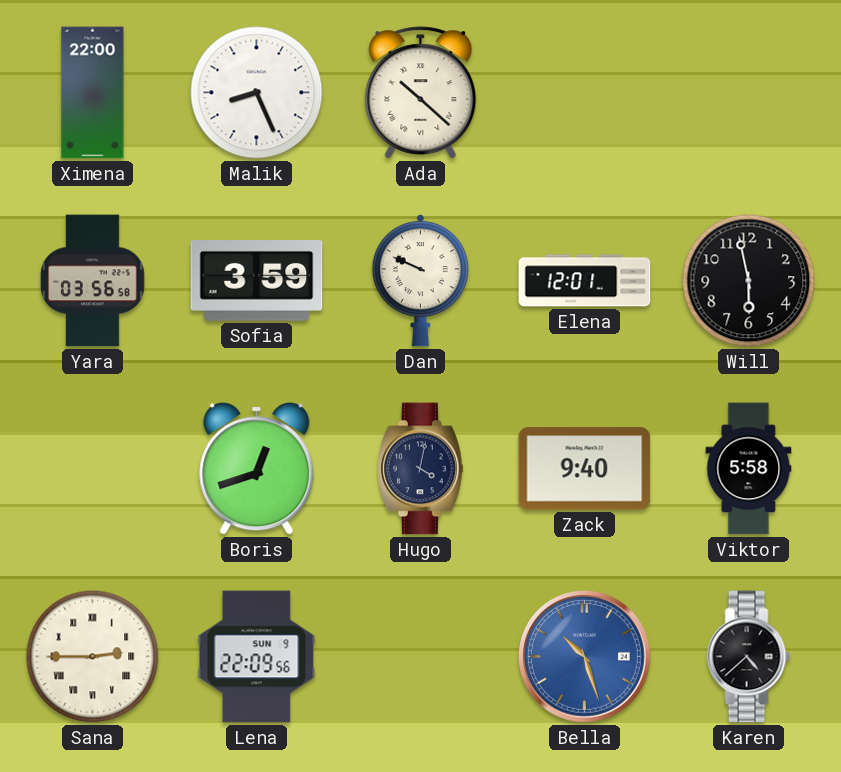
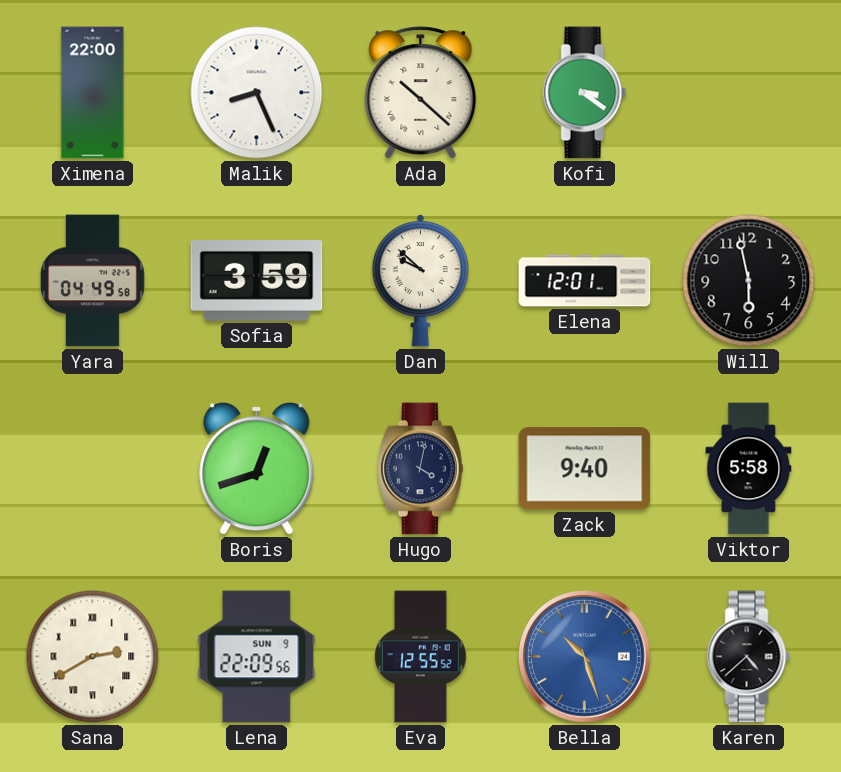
Kofi: none -> 3:21 (585, 93)
Yara: 03:56 -> 04:49 (93, 281)
Dan: 9:49 -> 9:52 (420, 281)
Sana: 2:45 -> 2:40 (93, 657)
Eva: none -> 12:55 (421, 657)
